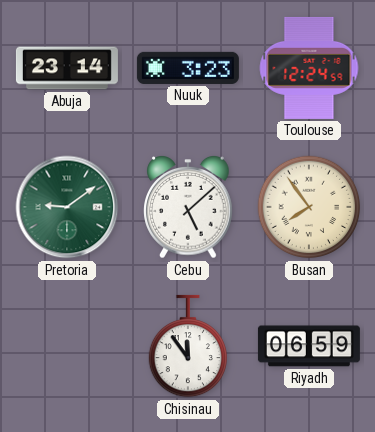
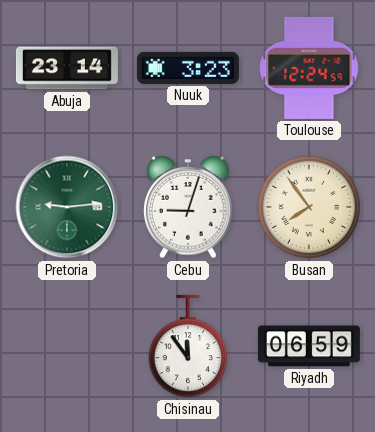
Pretoria: 9:09 -> 9:14 (67, 207)
Cebu: 5:08 -> 9:03 (188, 208)
